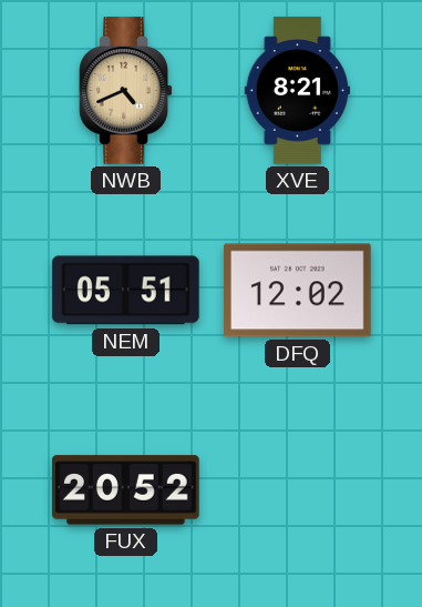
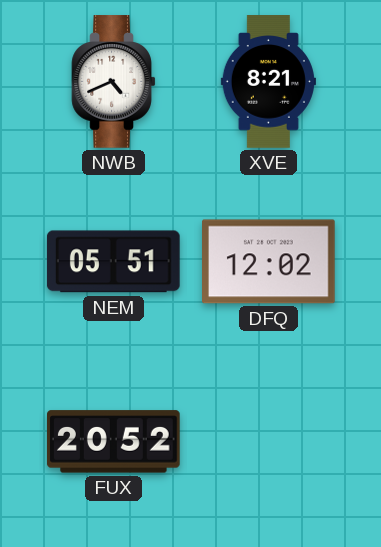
NWB dial: champagne -> white (114, 82)
